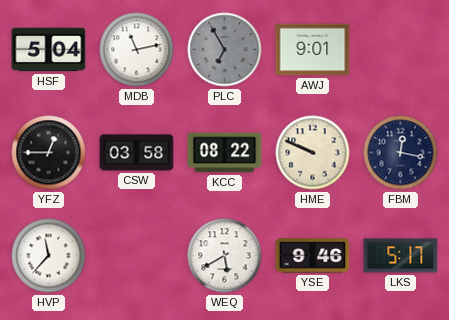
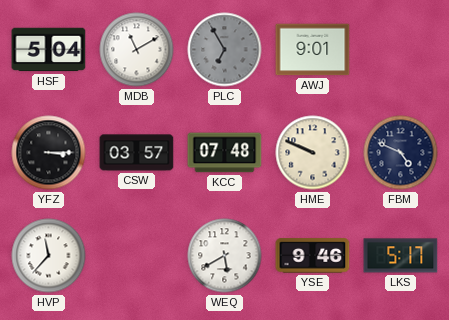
MDB: 11:13 -> 11:10 (137, 50)
YFZ: 12:45 -> 3:15 (49, 153)
CSW: 03:58 -> 03:57 (137, 153)
KCC: 08:22 -> 07:48 (225, 153)
FBM: 12:17 -> 4:49 (401, 153)
